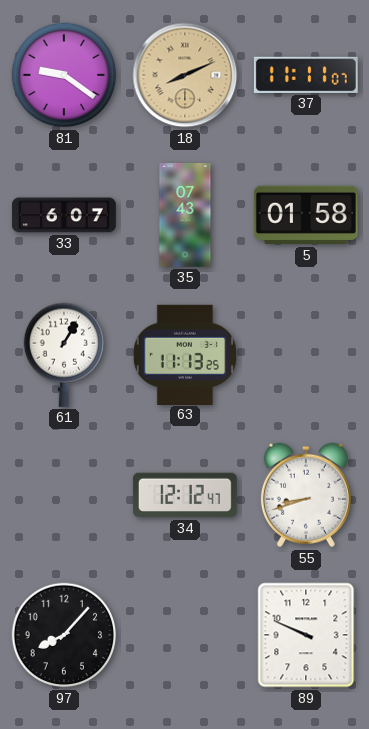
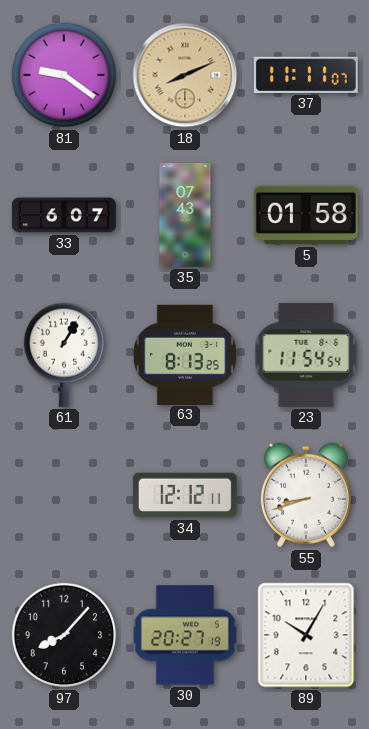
63: 11:13 -> 8:13 (185, 354)
23: none -> 11:54 (306, 355)
34: 12:12:47 -> 12:12:11 (185, 495)
30: none -> 20:27 (185, 635)
89: 9:49 -> 10:05 (306, 635)
